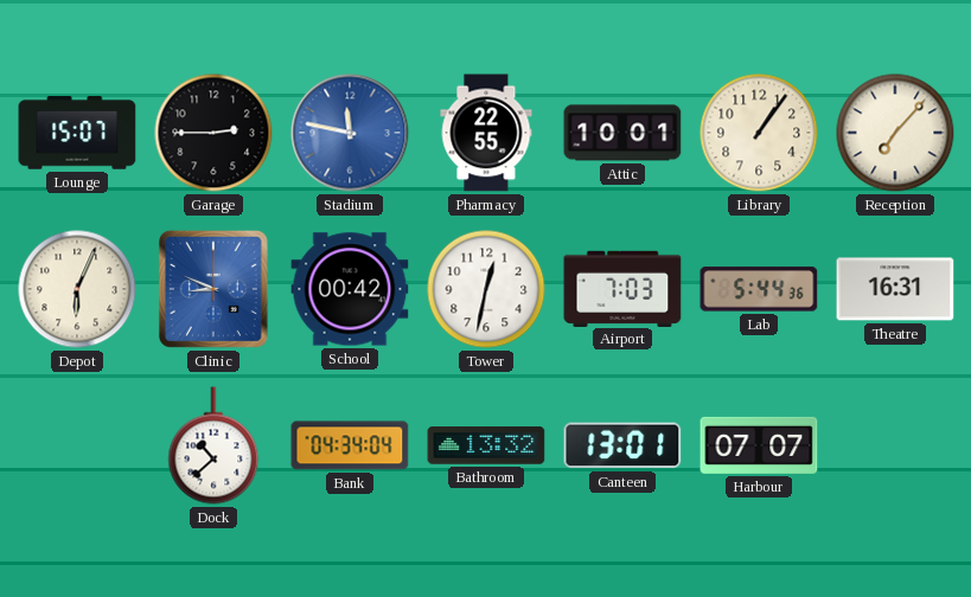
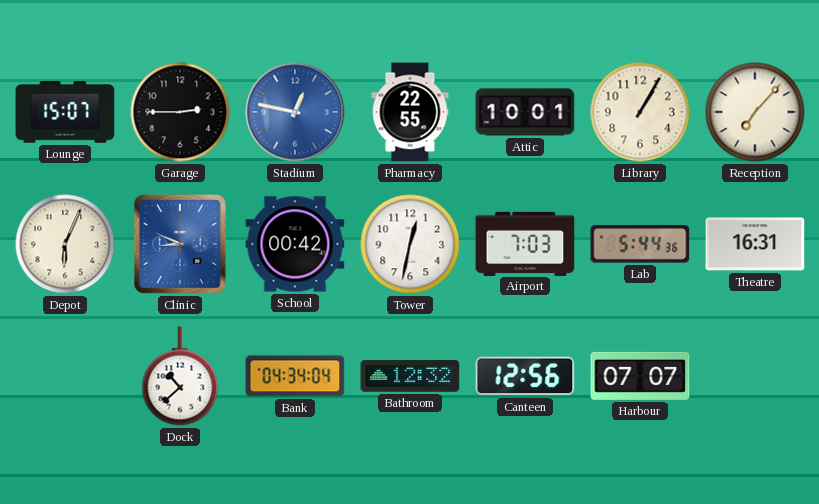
Stadium: 11:47 -> 12:47 (295, 112)
Library: 1:06 -> 1:05 (640, 112)
Bathroom: 13:32 -> 12:32 (410, 376)
Canteen: 13:01 -> 12:56 (525, 376)
